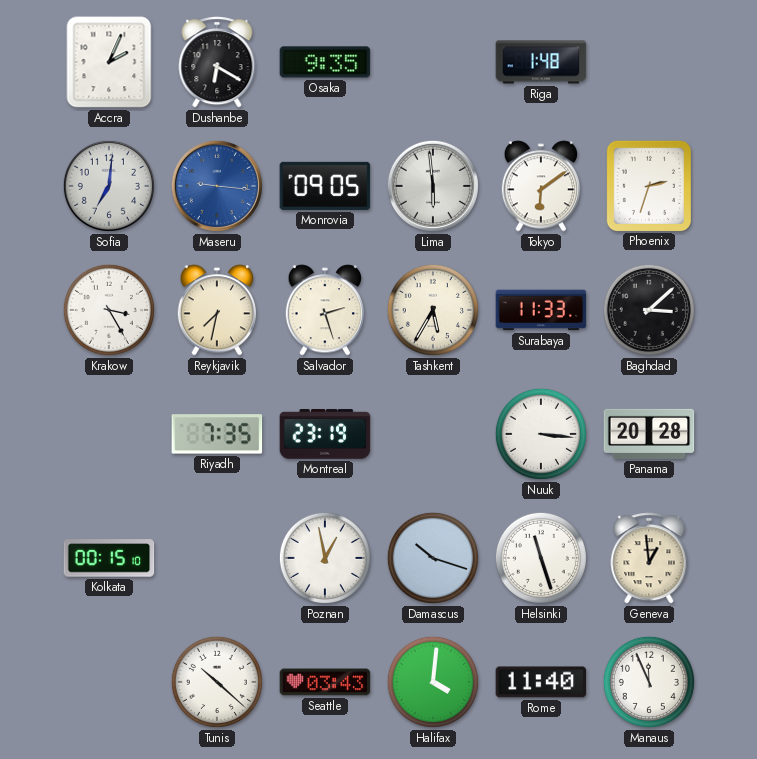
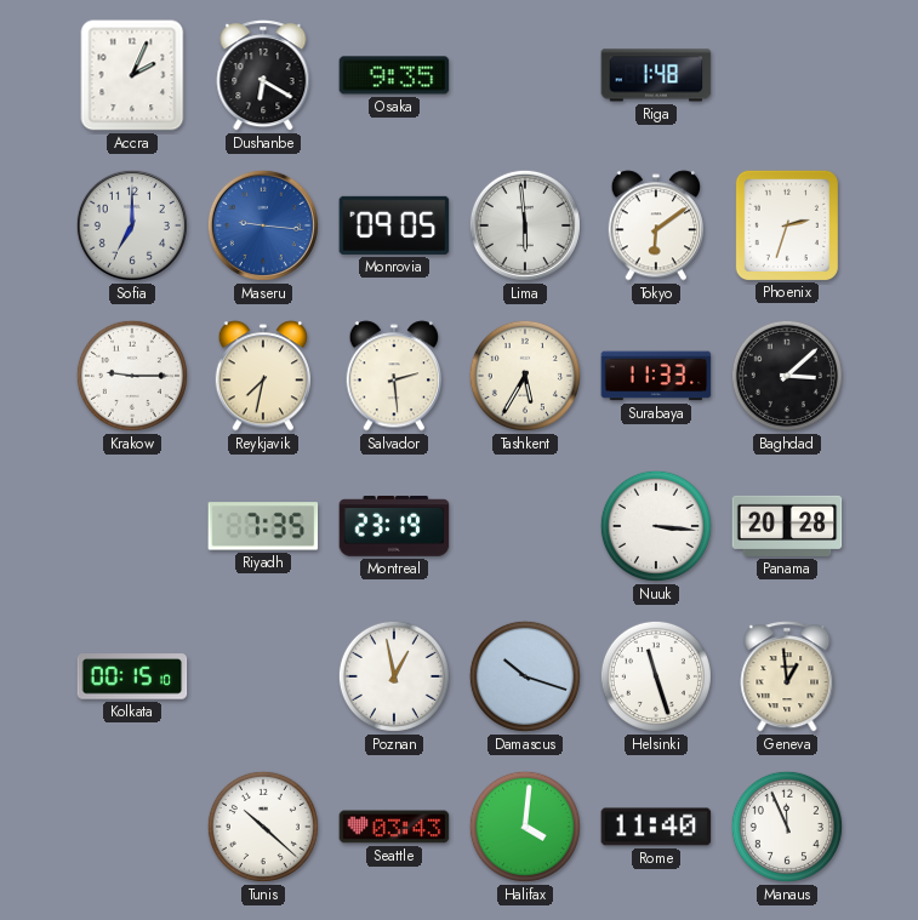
Sofia: 7:01 -> 7:00 (132, 225)
Krakow: 3:25 -> 9:15 (132, 376)
Salvador: 2:27 -> 2:29 (394, 376)
